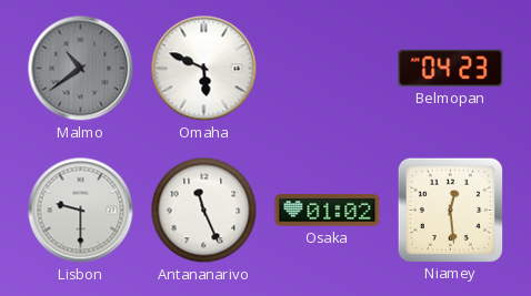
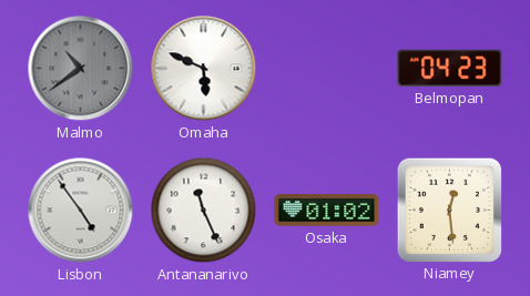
Lisbon: 9:30 -> 4:54 (81, 211)
